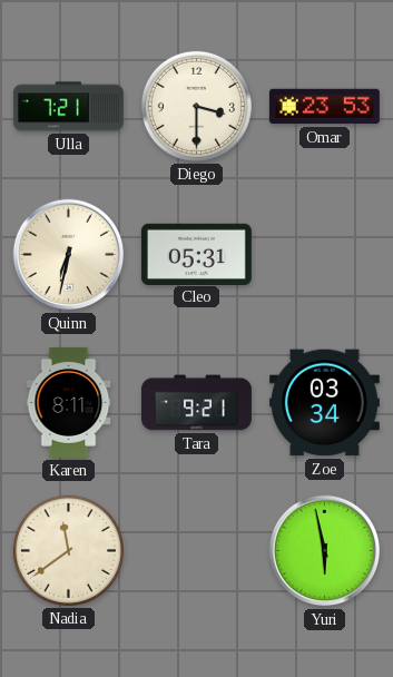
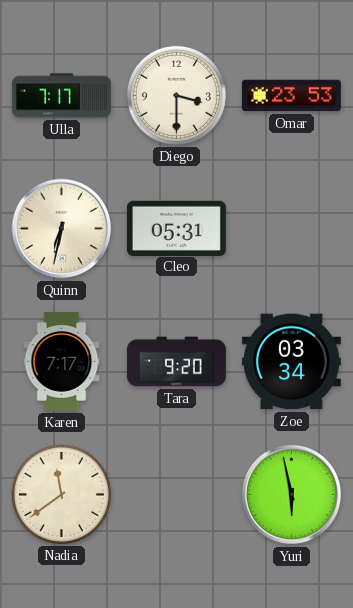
Ulla: 7:21 -> 7:17 (61, 96)
Karen: 8:11 -> 7:17 (62, 361)
Tara: 9:21 -> 9:20 (176, 362)
